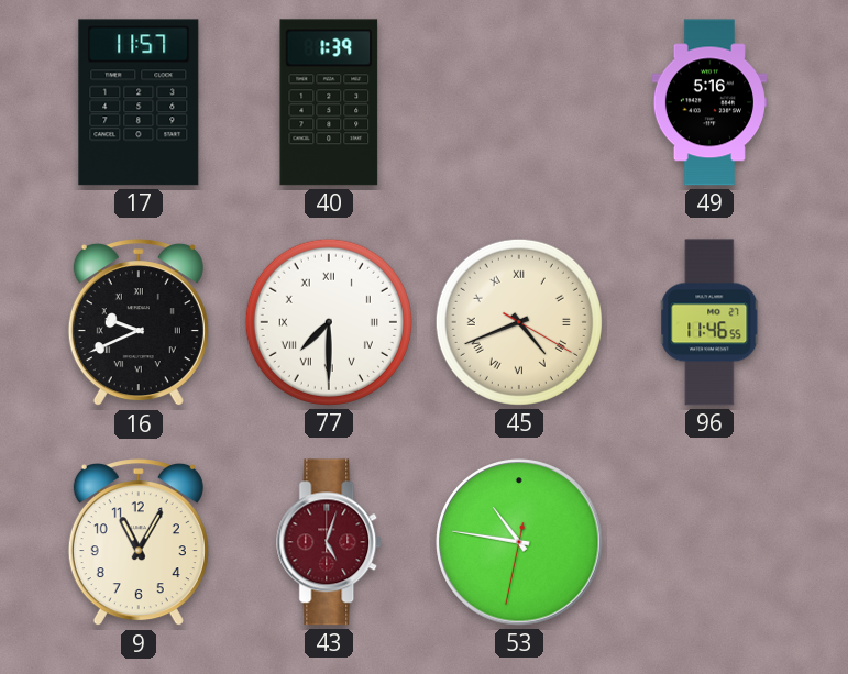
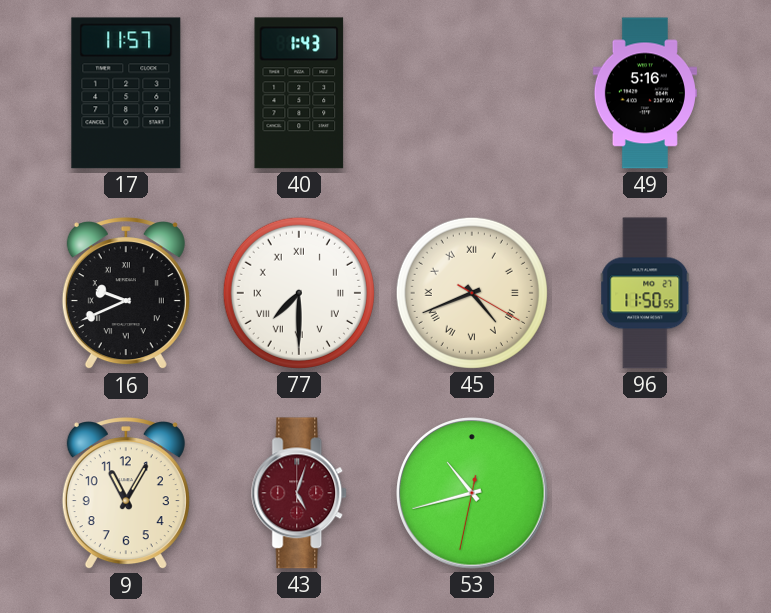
40: 1:39 -> 1:43 (299, 93)
96: 11:46 -> 11:50 (645, 293)
53: 10:46 -> 10:42 (472, 493)
